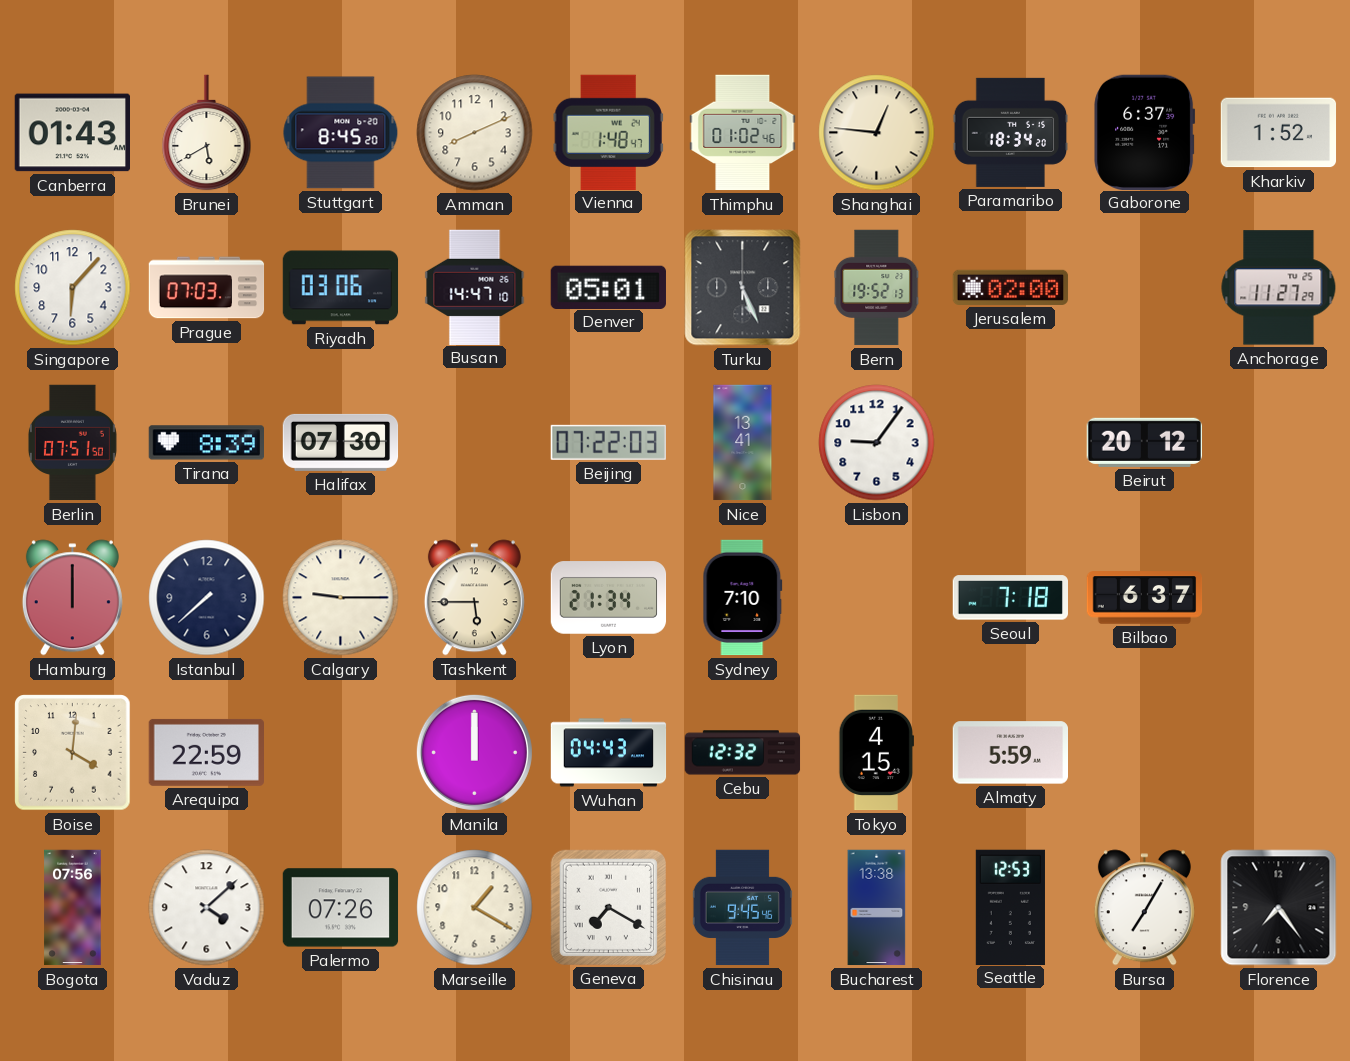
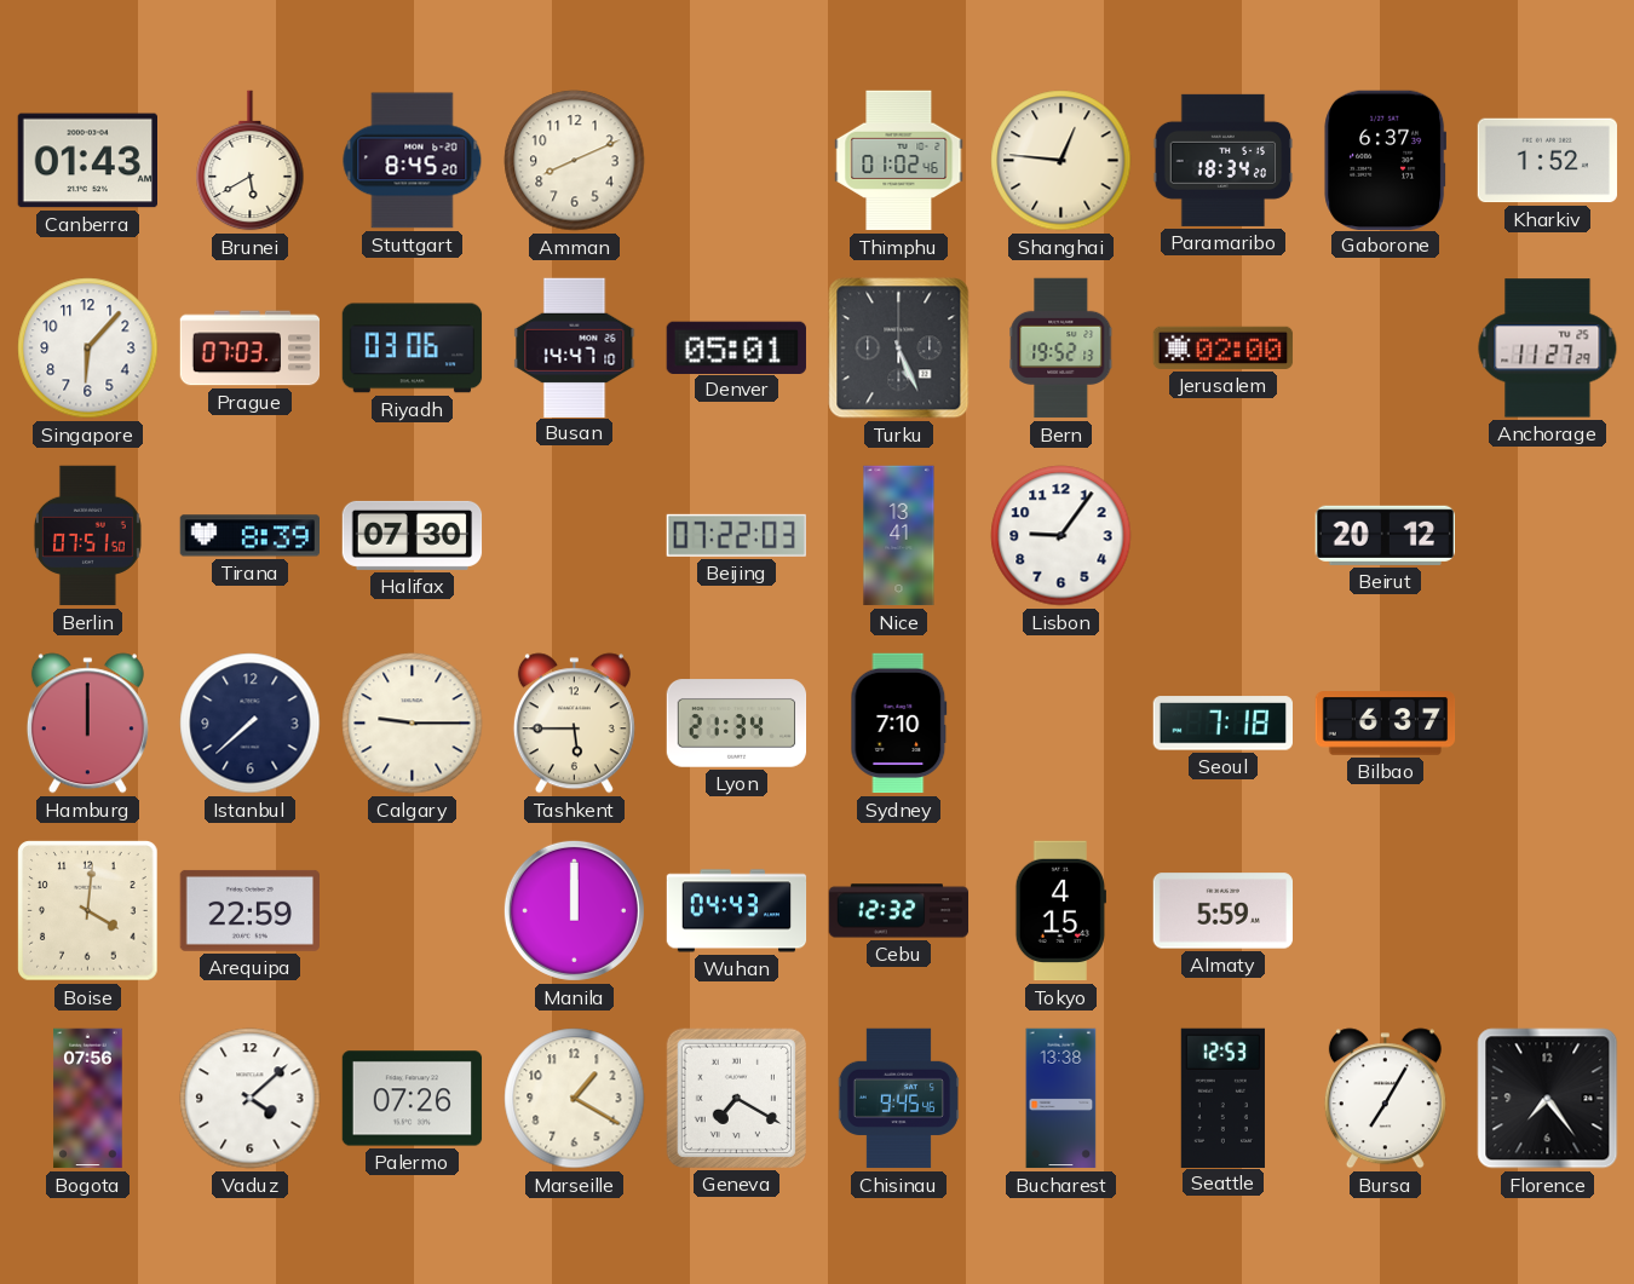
Vienna: 1:48 -> none (608, 132)
